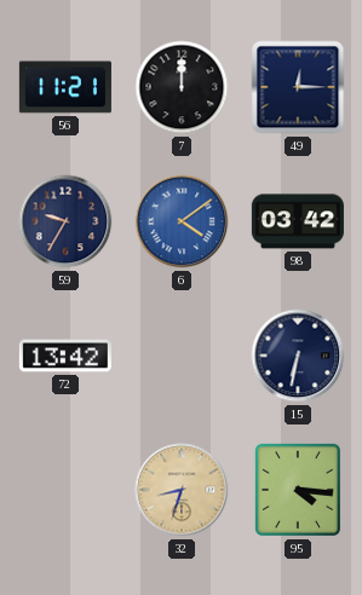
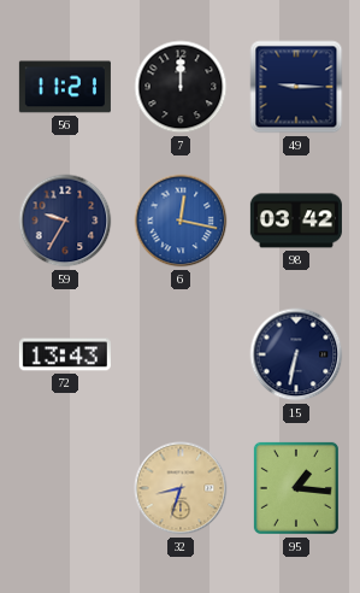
49: 12:15 -> 9:15 (296, 87)
6: 4:09 -> 12:17 (181, 221)
72: 13:42 -> 13:43 (65, 354)
95: 4:16 -> 1:16 (296, 488)
